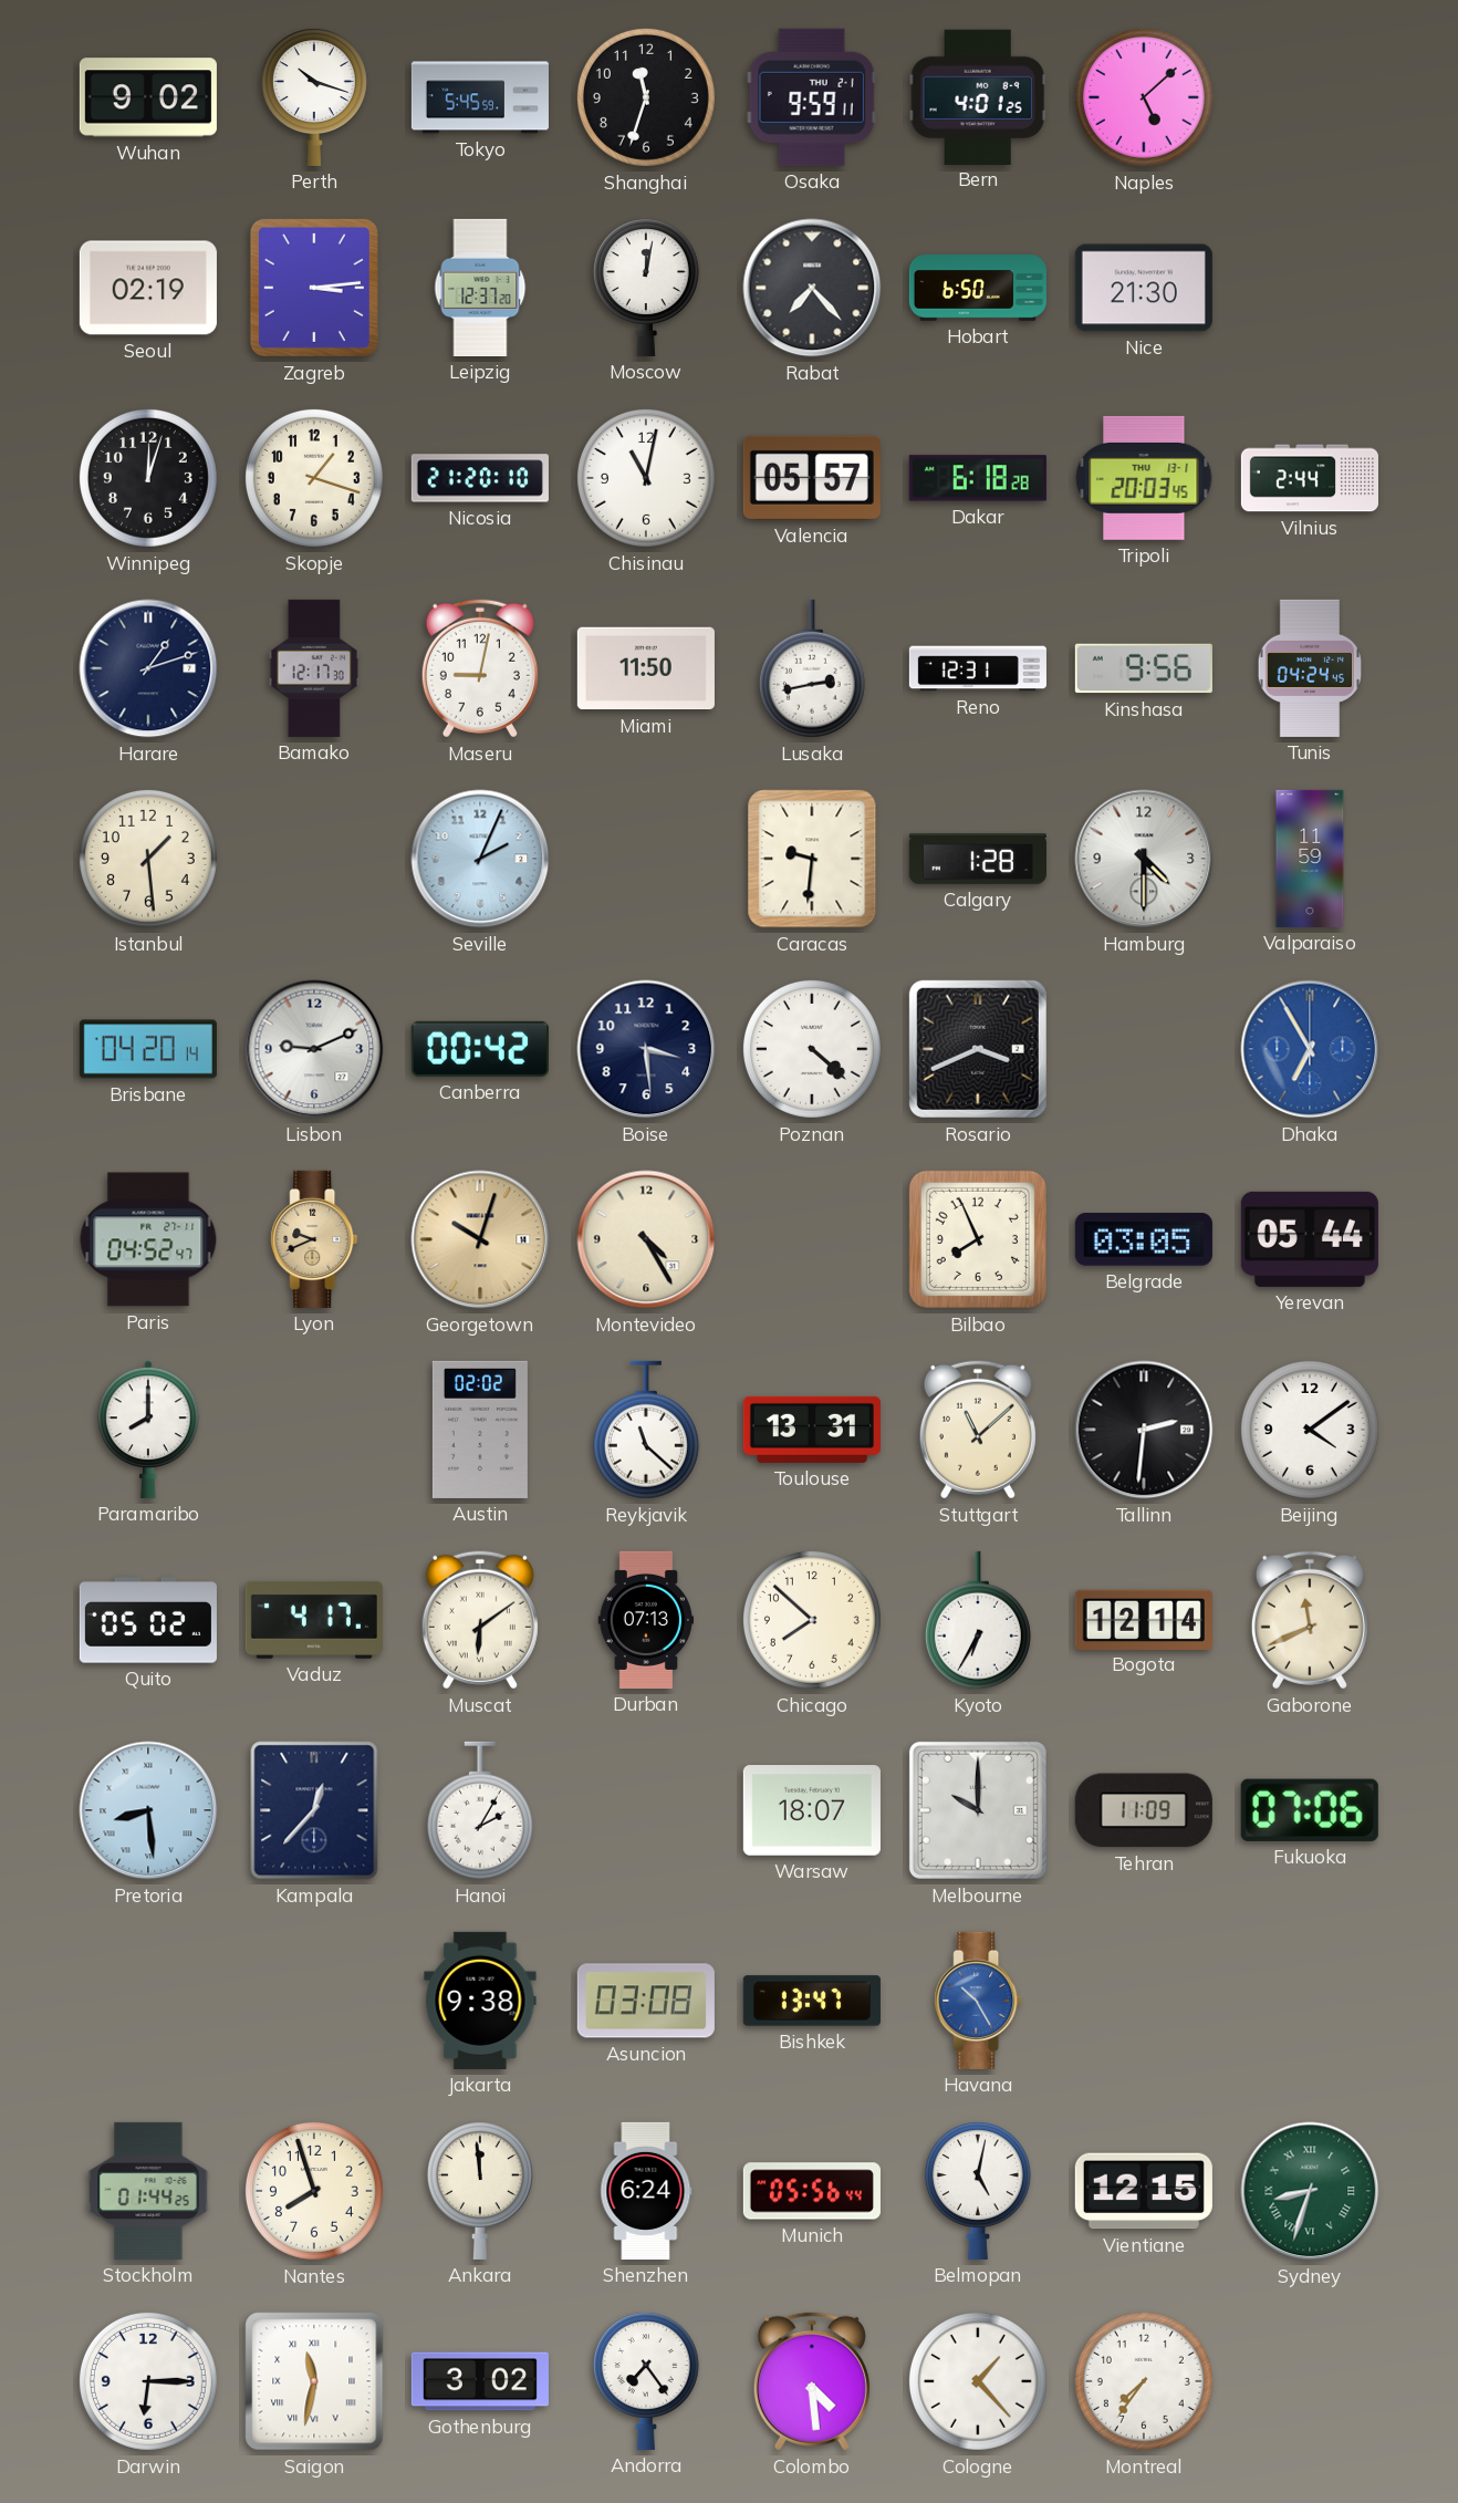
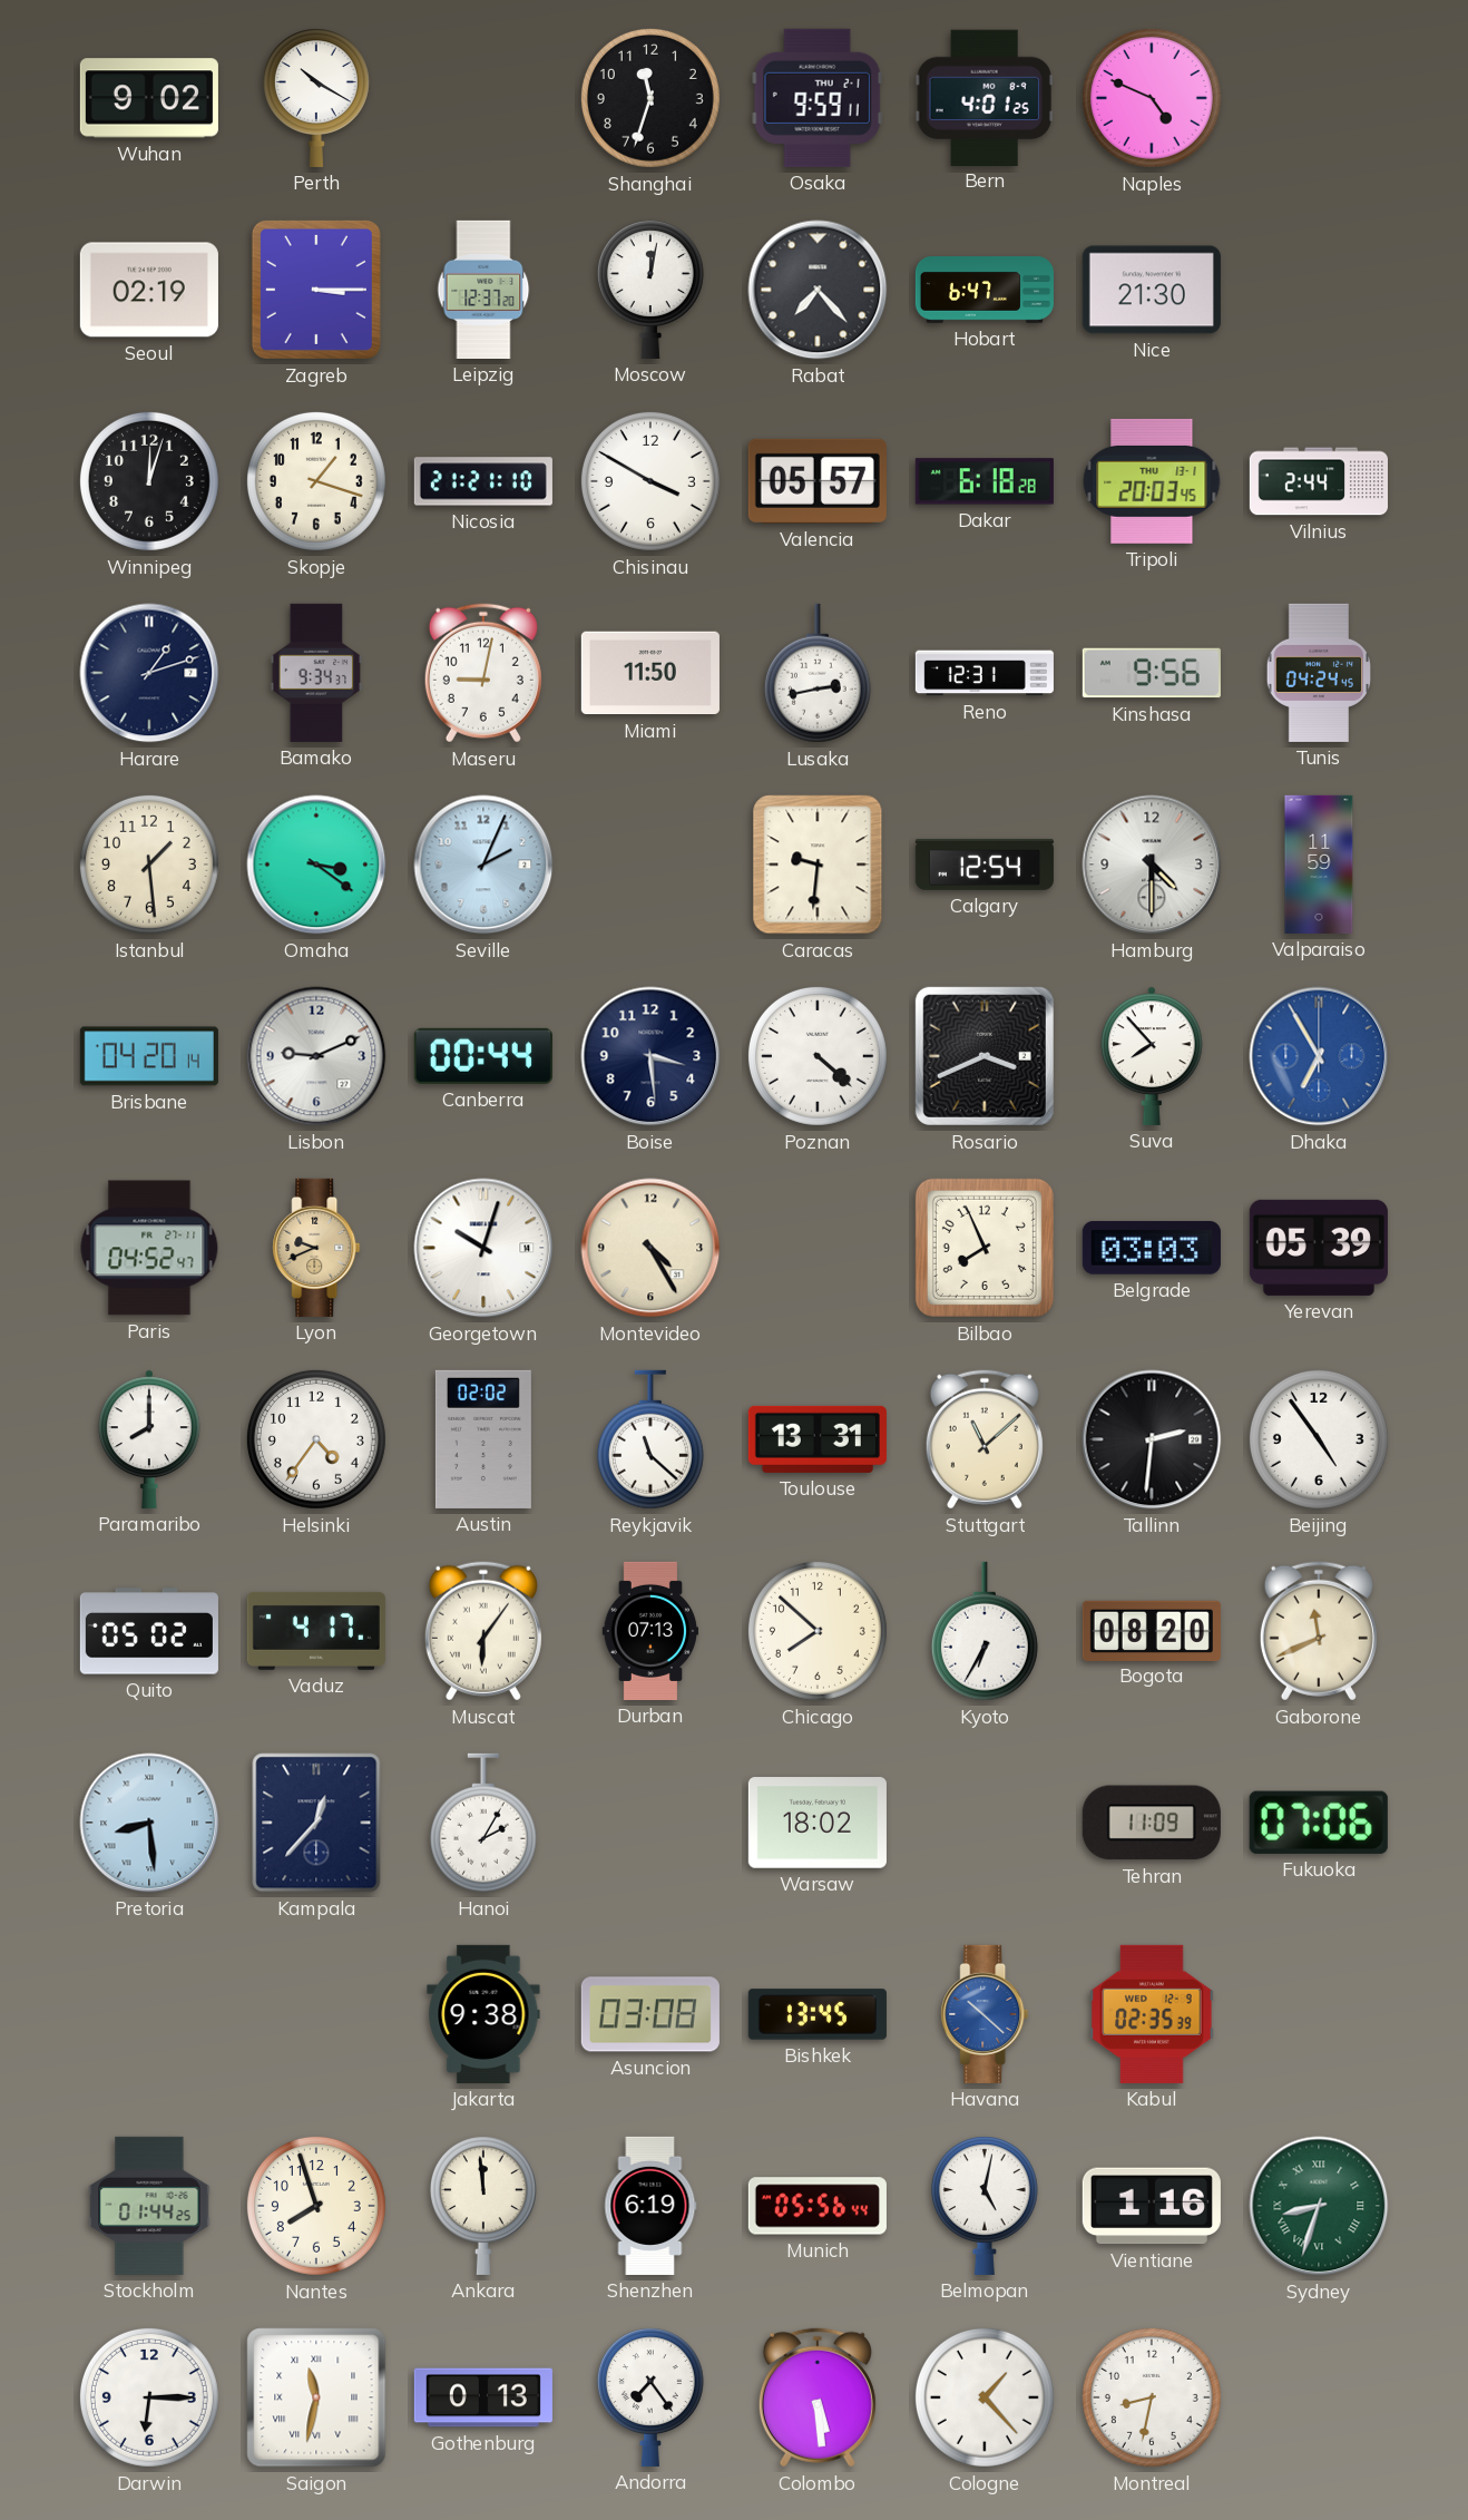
Perth: 10:18 -> 10:20 (316, 98)
Tokyo: 5:45 -> none (480, 97)
Naples: 5:08 -> 4:49 (1152, 98)
Zagreb: 3:14 -> 3:15 (316, 290)
Hobart: 6:50 -> 6:47 (985, 291)
Nicosia: 21:20 -> 21:21 (483, 481)
Chisinau: 11:02 -> 3:50 (650, 481)
Bamako: 12:17 -> 9:34 (315, 673)
Omaha: none -> 3:21 (316, 865)
Calgary: 1:28 -> 12:54 (985, 865)
Canberra: 00:42 -> 00:44 (483, 1056)
Suva: none -> 7:53 (1152, 1056)
Georgetown dial: champagne -> white (483, 1248)
Belgrade: 03:05 -> 03:03 (1152, 1248)
Yerevan: 05:44 -> 05:39 (1319, 1248)
Helsinki: none -> 4:36 (316, 1439)
Beijing: 4:09 -> 4:54 (1319, 1439)
Muscat: 6:09 -> 6:06 (483, 1631)
Bogota: 12:14 -> 08:20 (1152, 1630)
Warsaw: 18:07 -> 18:02 (818, 1823)
Melbourne: 10:00 -> none (978, 1810)
Bishkek: 13:47 -> 13:45 (818, 2014)
Havana: 10:25 -> 10:22 (985, 2014)
Kabul: none -> 02:35 (1152, 2014)
Shenzhen: 6:24 -> 6:19 (650, 2206)
Vientiane: 12:15 -> 1:16 (1152, 2206)
Gothenburg: 3:02 -> 0:13 (483, 2397)
Colombo: 4:29 -> 5:29 (818, 2397)
Montreal: 7:36 -> 8:32 (1152, 2397)
